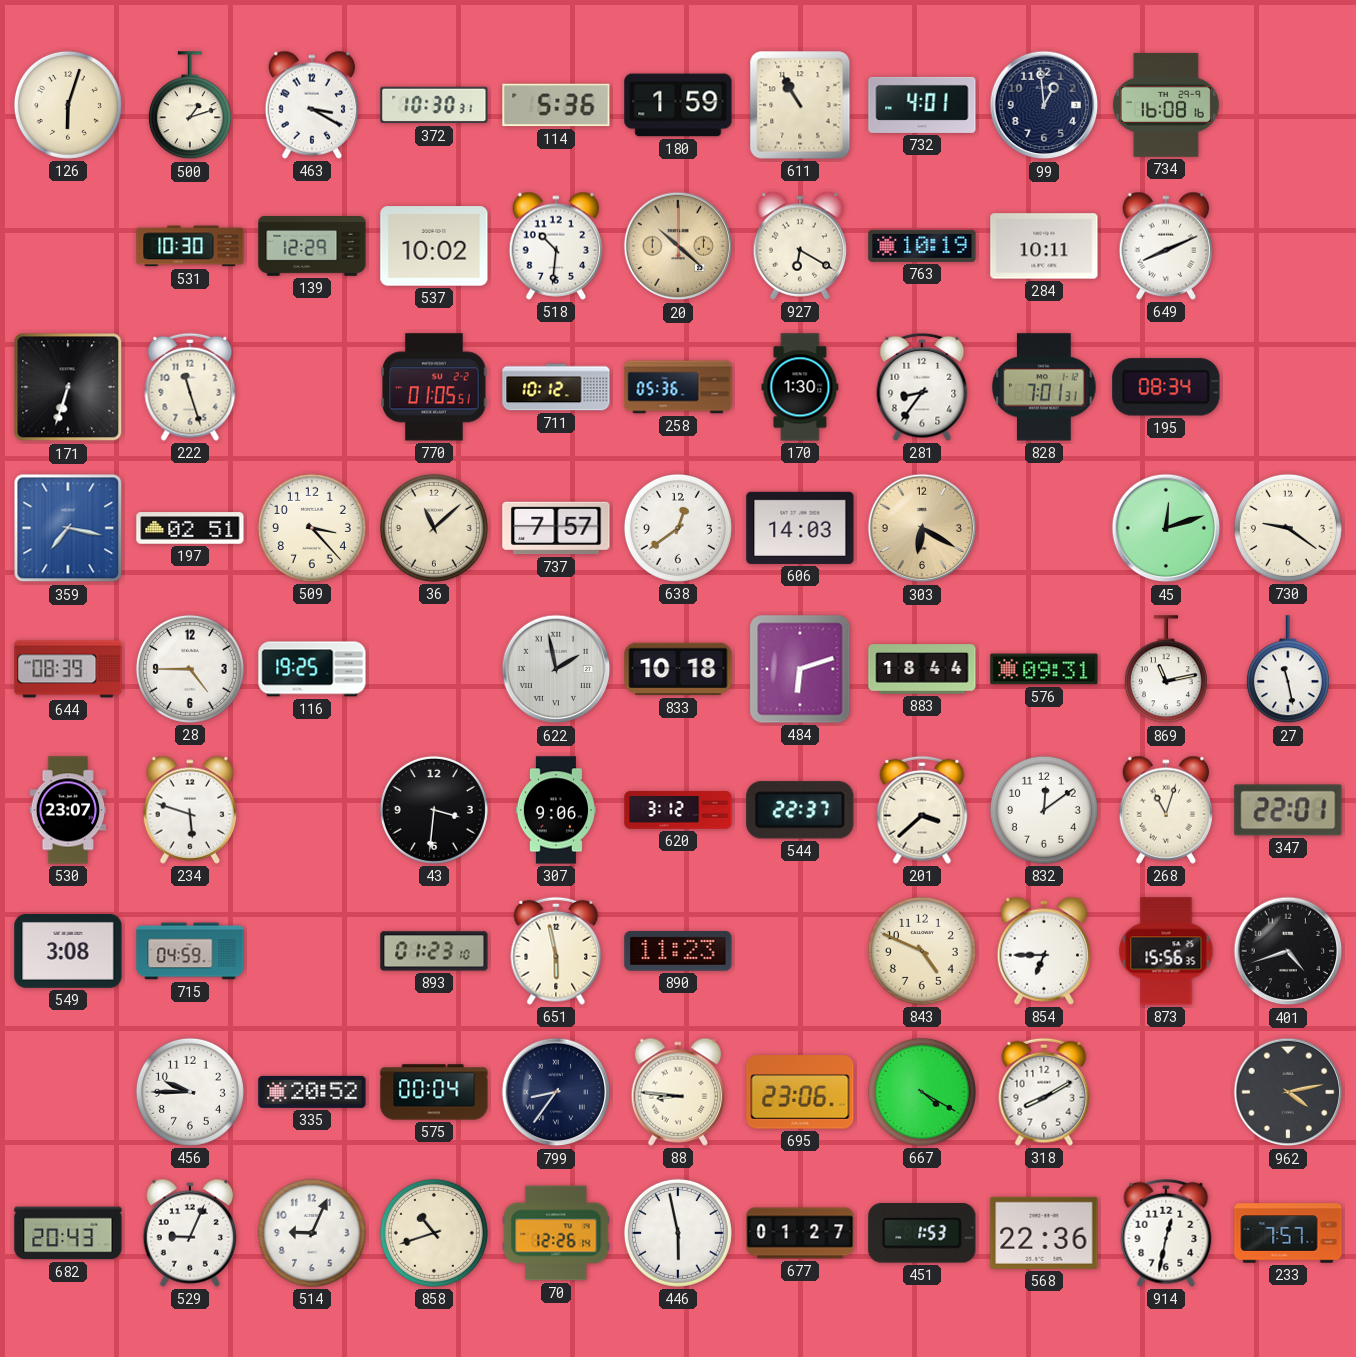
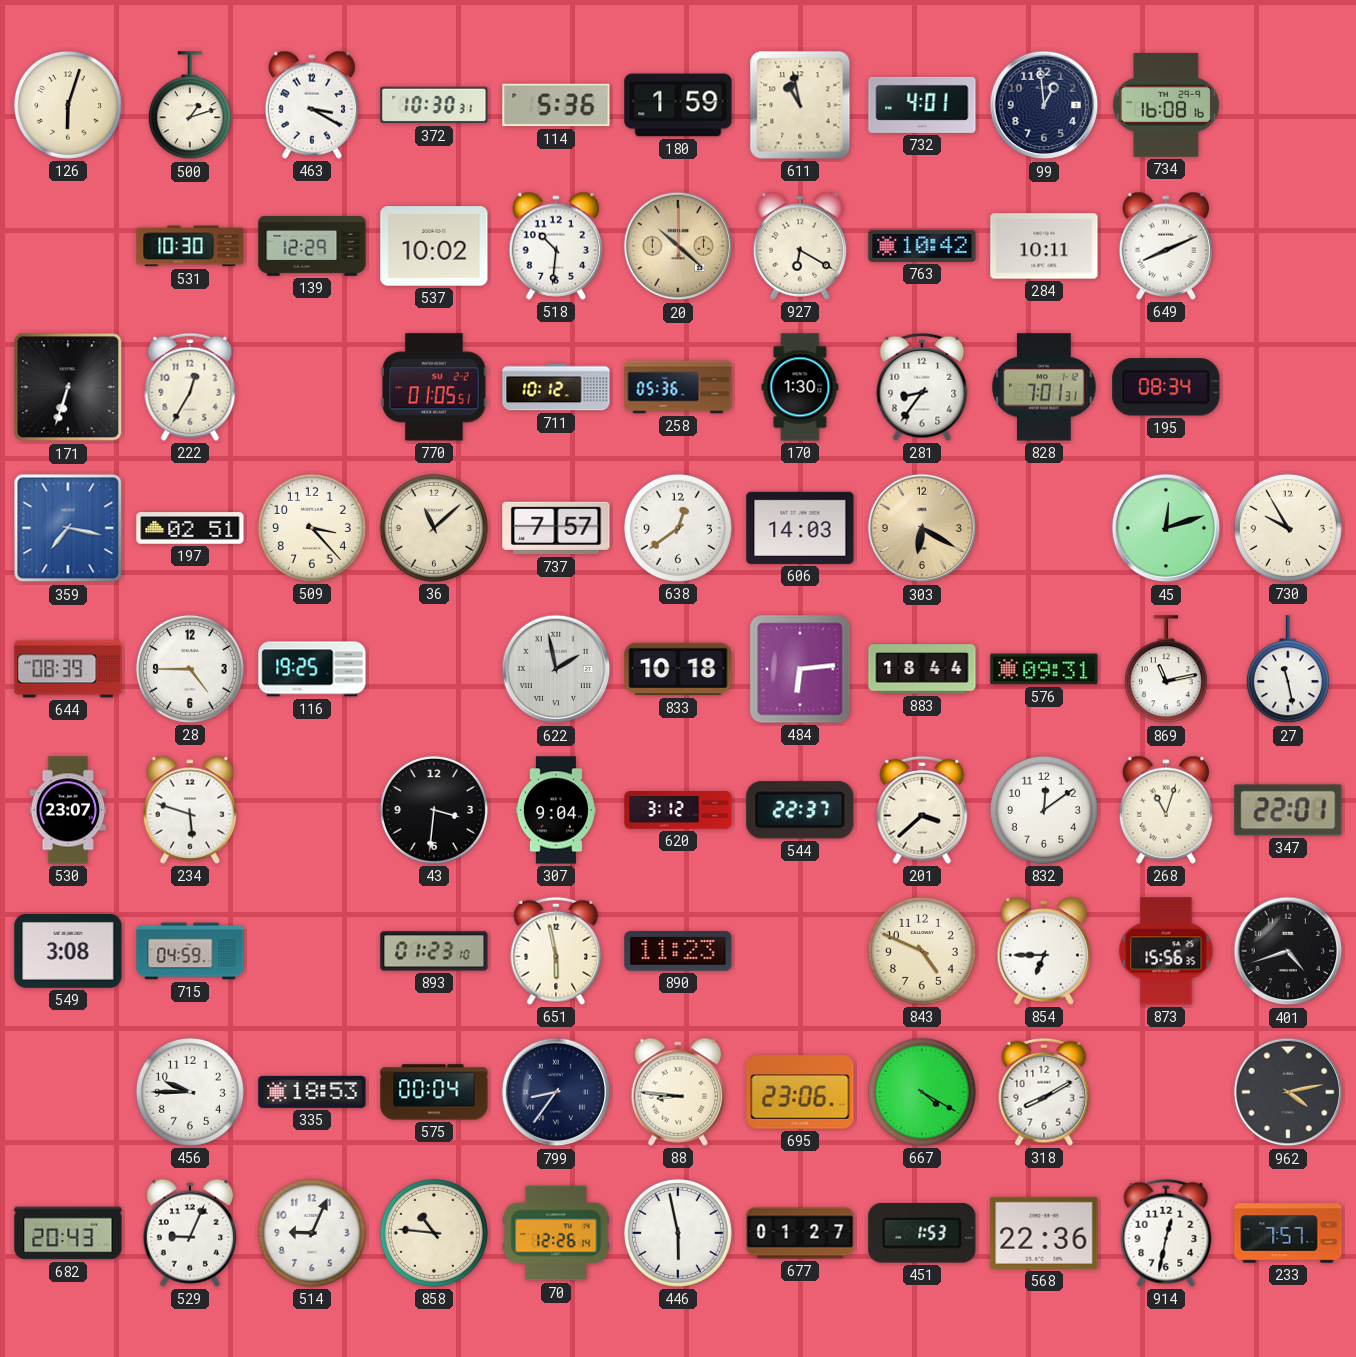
611: 10:55 -> 10:58 (800, 105)
763: 10:19 -> 10:42 (922, 246)
222: 11:27 -> 12:35 (190, 387)
730: 9:21 -> 9:55 (1288, 528)
484: 6:12 -> 6:14 (800, 669)
307: 9:06 -> 9:04 (556, 810)
335: 20:52 -> 18:53 (312, 1092)
858: 10:42 -> 10:46 (434, 1233)
